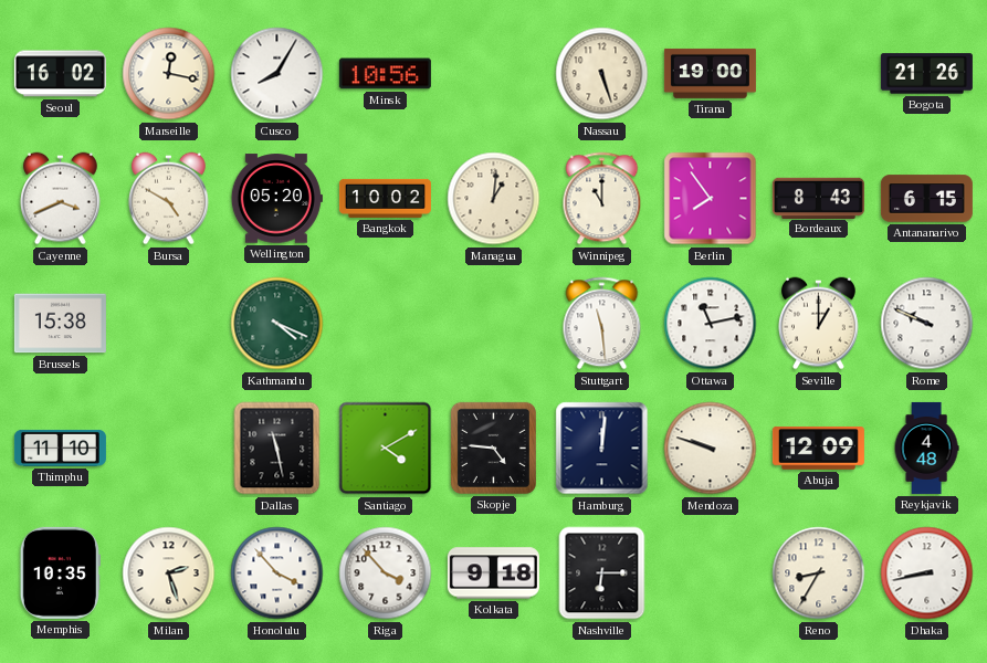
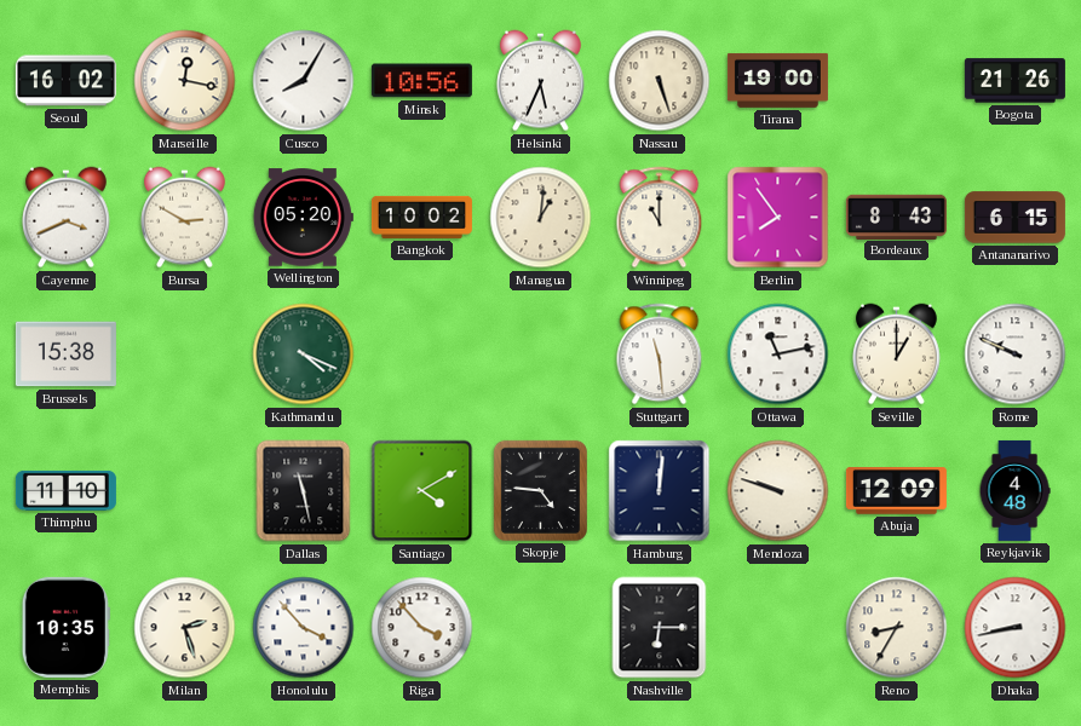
Helsinki: none -> 5:34 (541, 81)
Bursa: 4:50 -> 2:50 (185, 218)
Kolkata: 9:18 -> none (493, 573)
